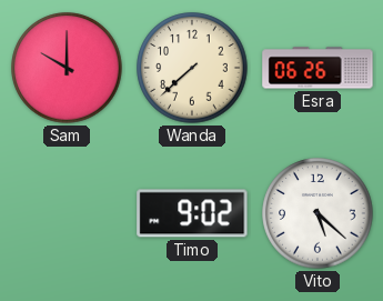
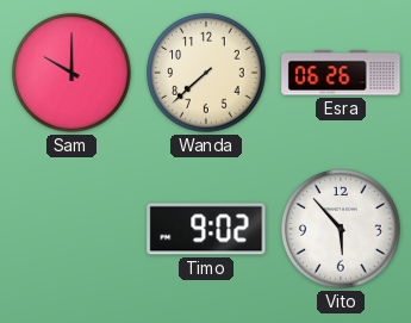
Vito: 5:22 -> 5:53 (341, 229)
